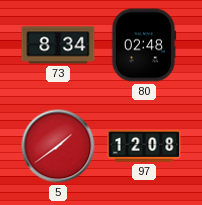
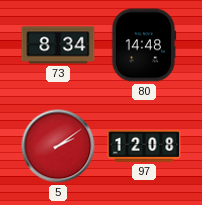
80: 02:48 -> 14:48 (144, 45)
5: 1:39 -> 2:09 (58, 146)
